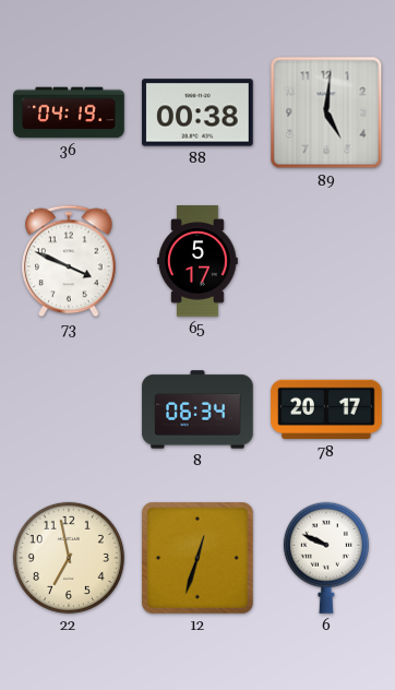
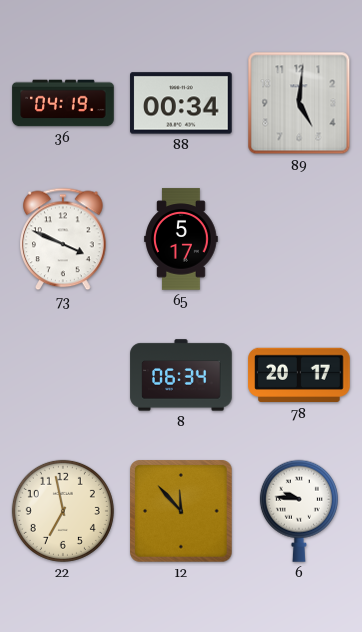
88: 00:38 -> 00:34 (181, 103)
12: 12:33 -> 11:53 (181, 511)
6: 9:49 -> 9:46 (299, 511)
